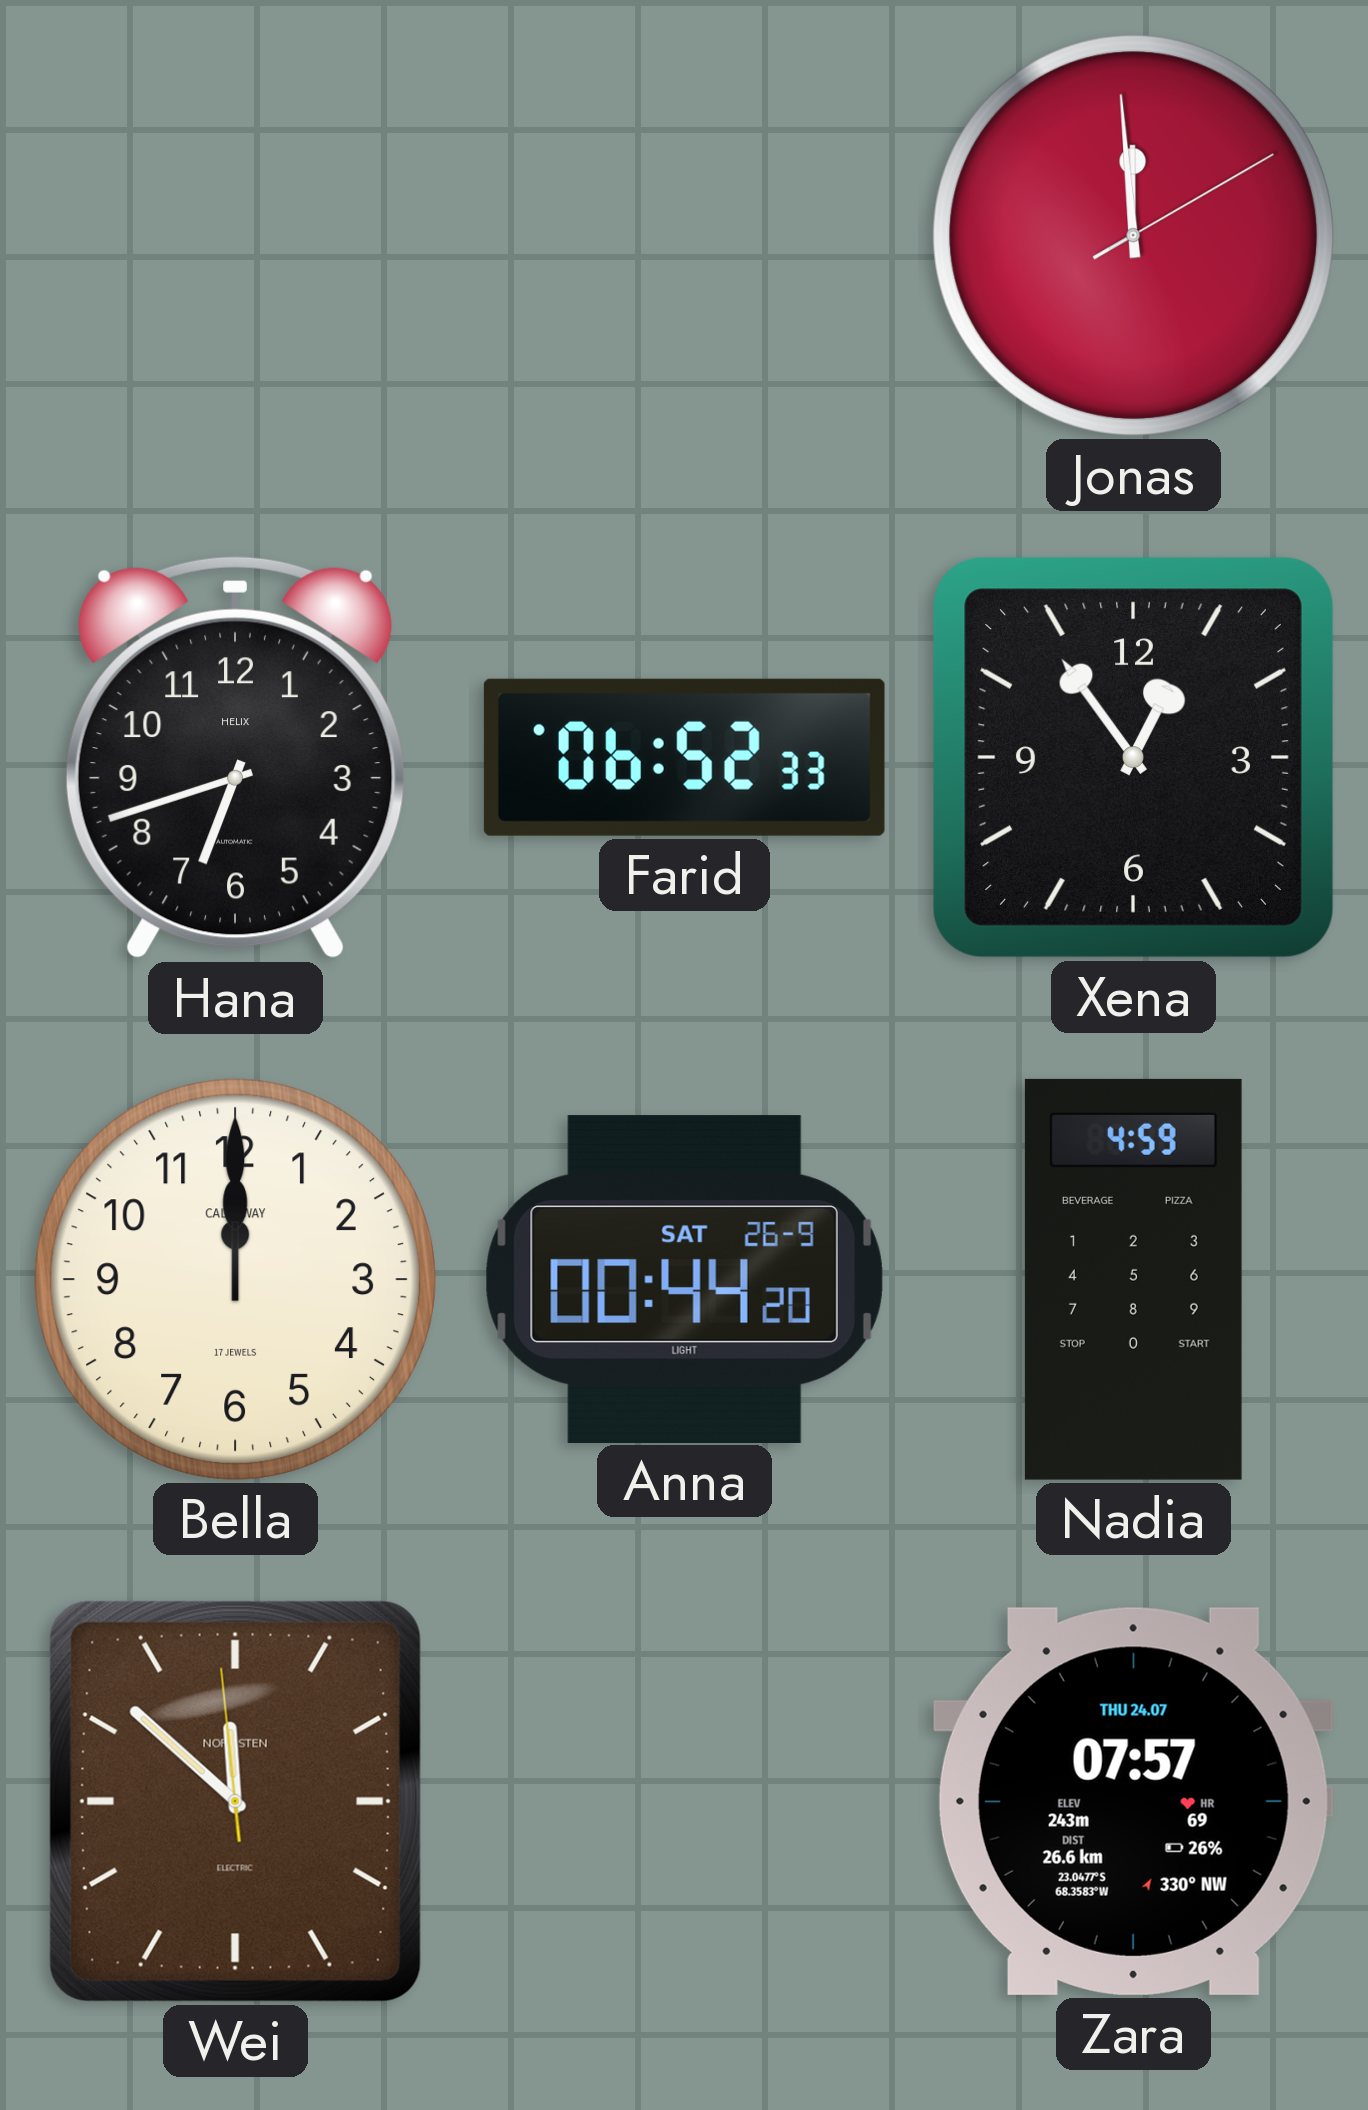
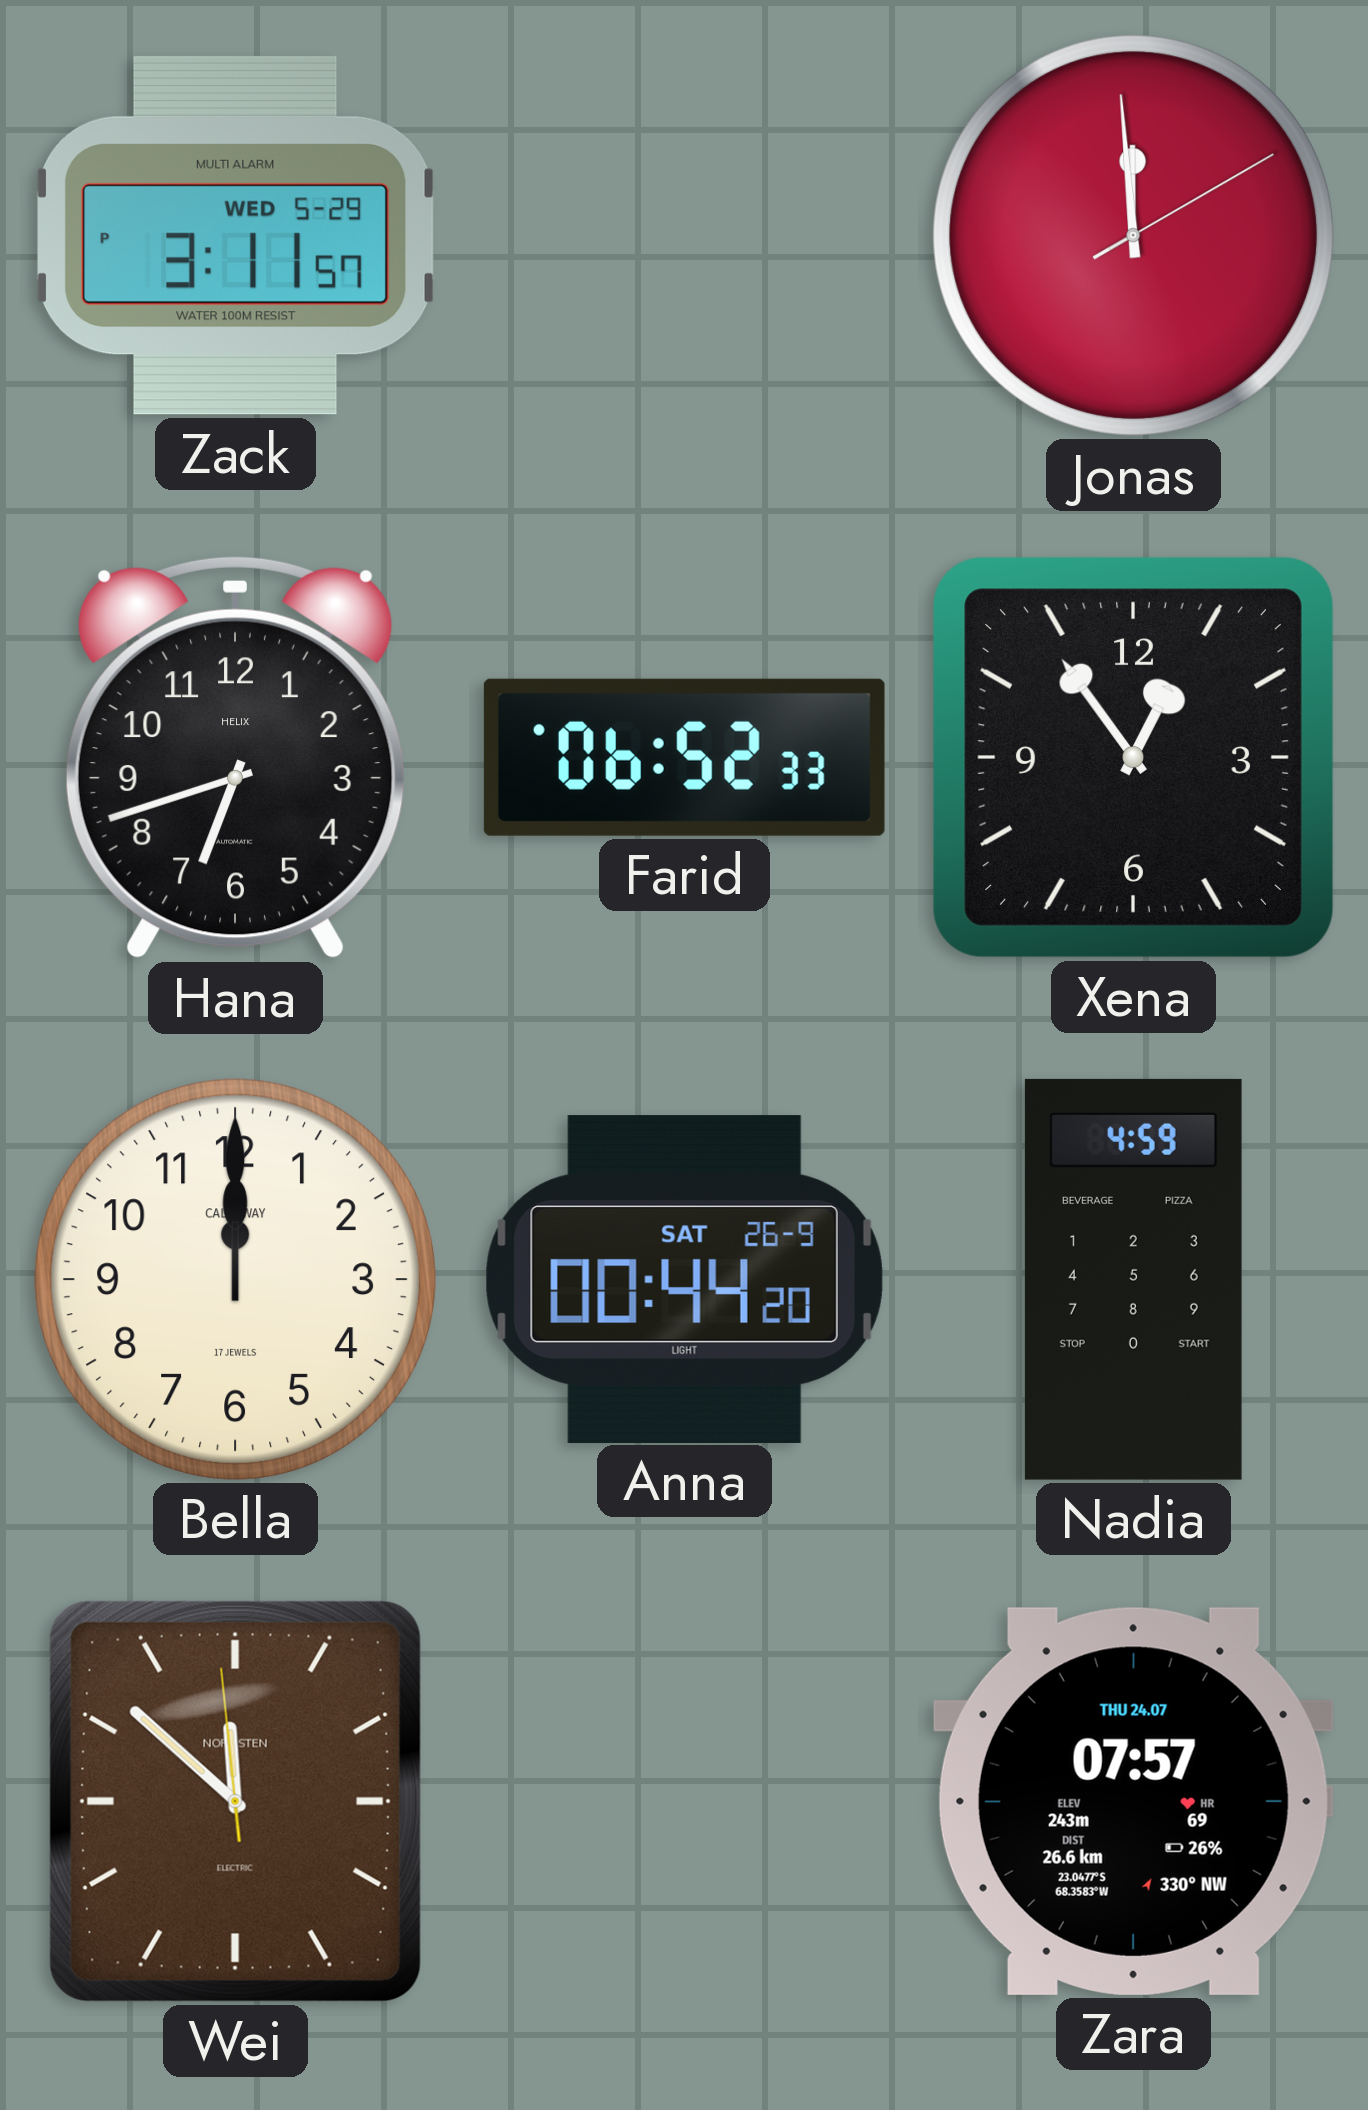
Zack: none -> 3:11 (236, 235)
